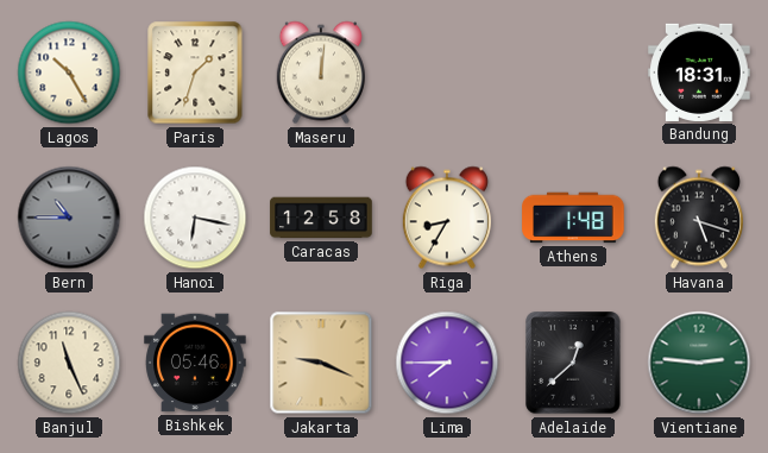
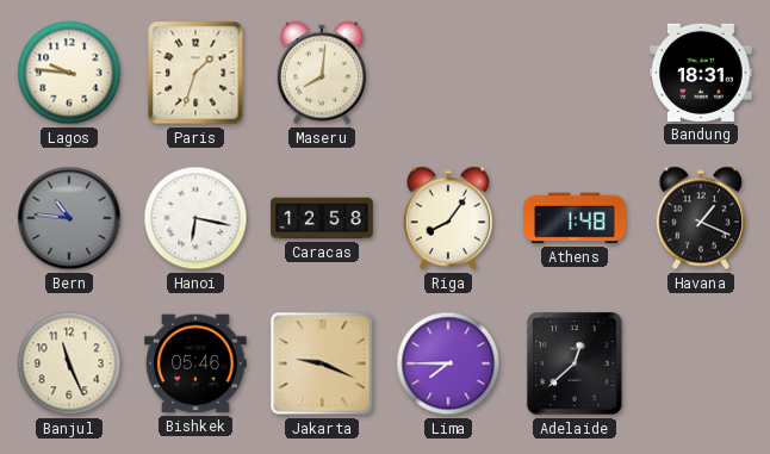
Lagos: 10:25 -> 9:46 (69, 73)
Maseru: 12:01 -> 8:01 (322, 73)
Bern: 10:45 -> 10:46 (69, 218)
Riga: 8:35 -> 8:06 (448, 218)
Havana: 5:18 -> 1:19 (701, 218)
Vientiane: 2:46 -> none (699, 363)
